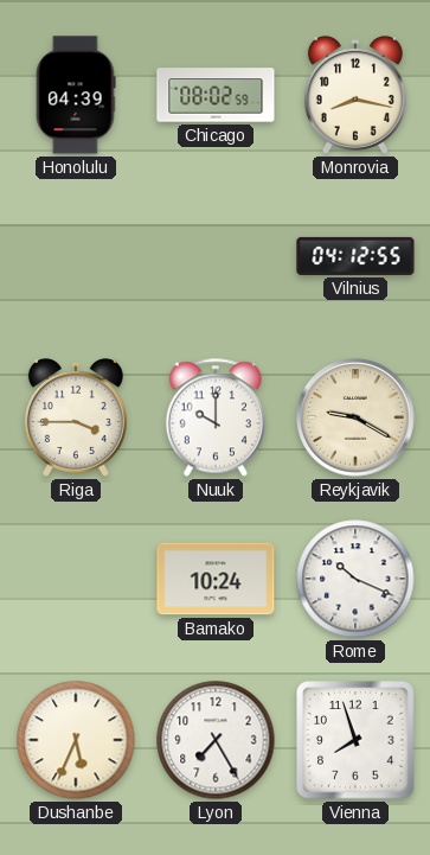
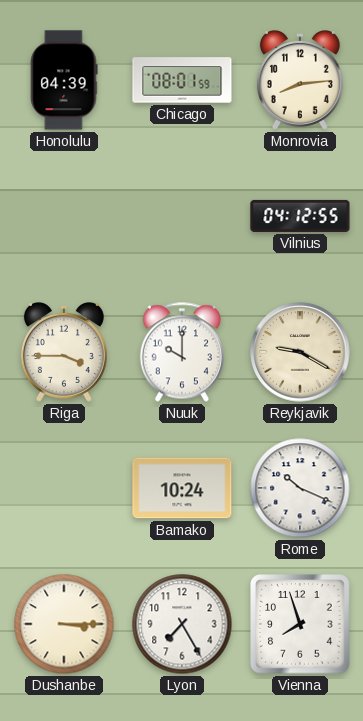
Chicago: 08:02 -> 08:01 (182, 80)
Monrovia: 8:17 -> 8:14 (300, 81)
Dushanbe: 5:34 -> 3:15 (64, 624)
